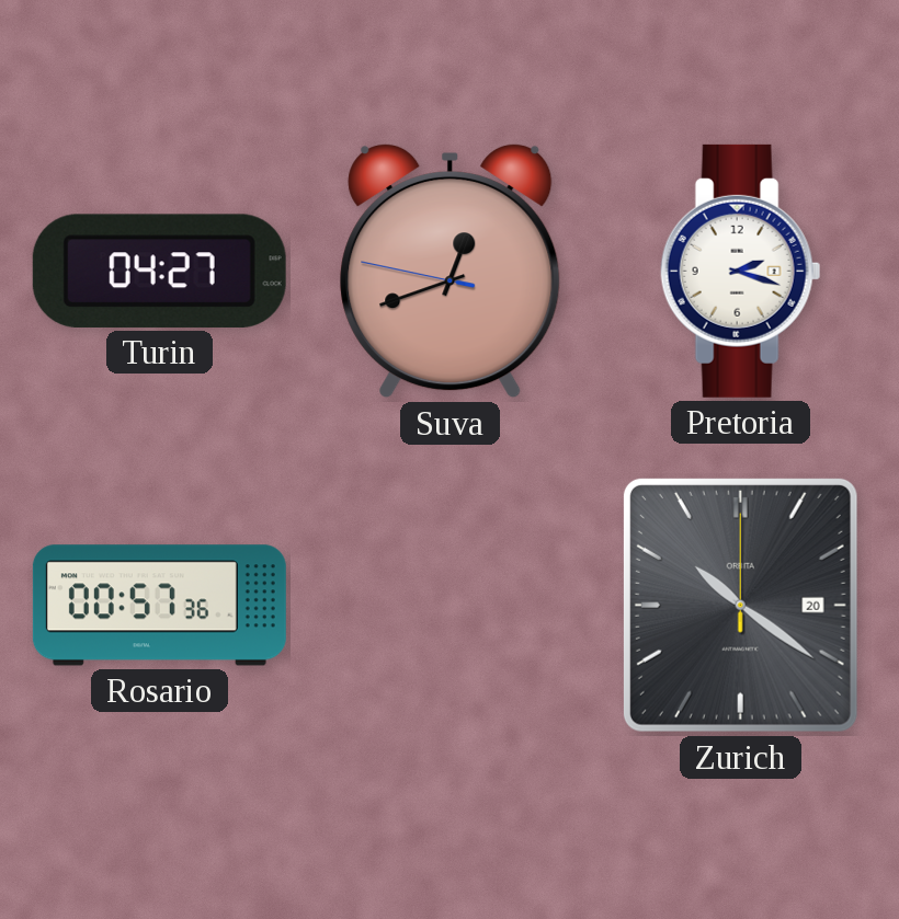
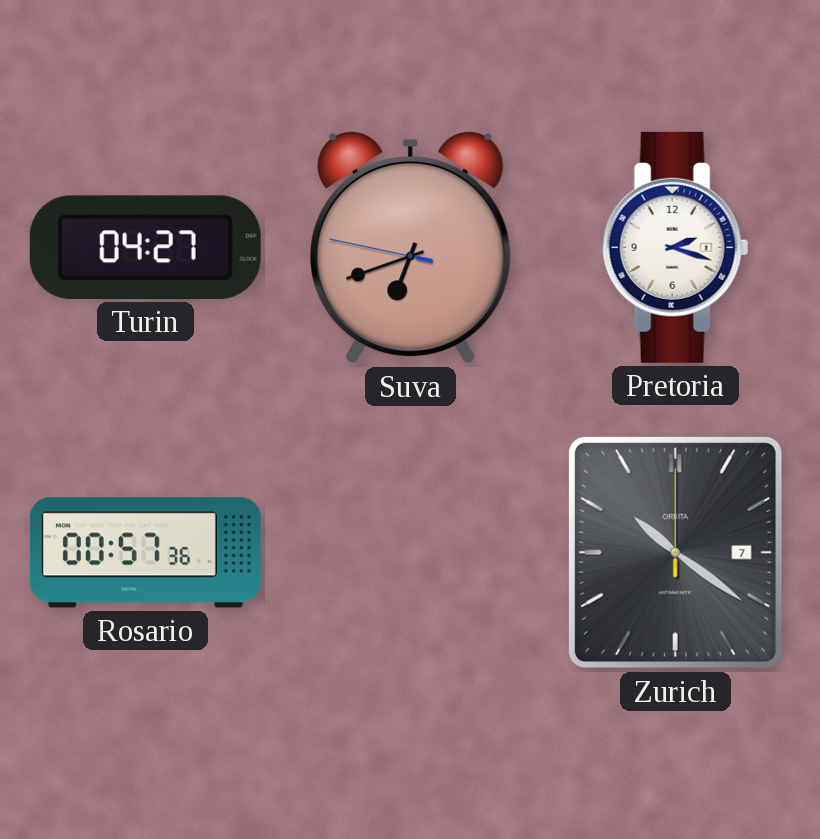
Suva: 12:41 -> 6:41 (411, 247)
Zurich date: 20 -> 7 (675, 552)
